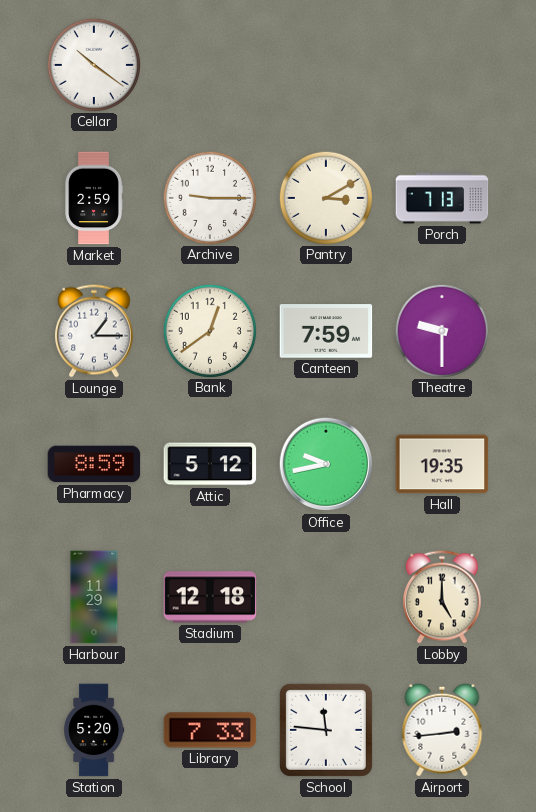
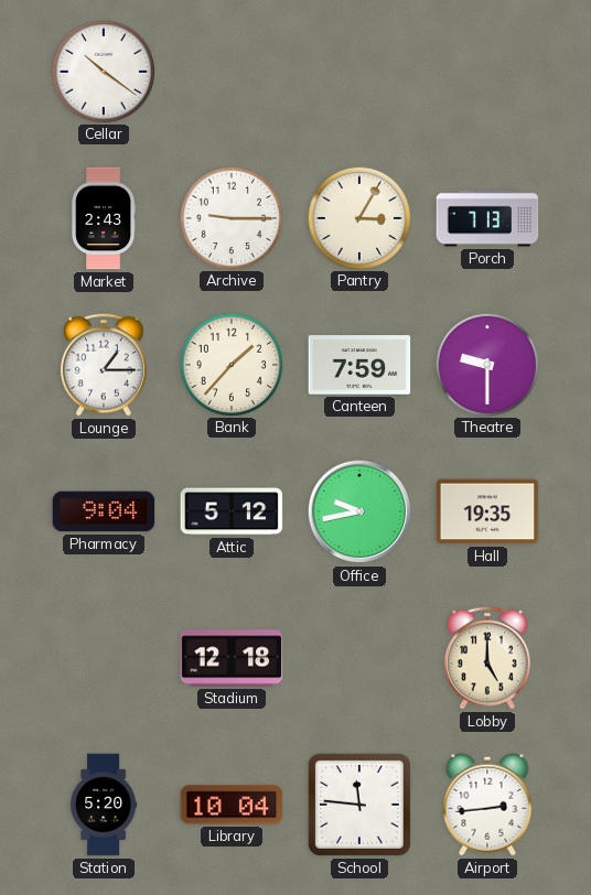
Market: 2:59 -> 2:43 (104, 218)
Pantry: 3:10 -> 3:05 (358, 217)
Bank: 12:39 -> 1:37 (230, 364)
Pharmacy: 8:59 -> 9:04 (104, 511)
Harbour: 11:29 -> none (94, 597)
Library: 7:33 -> 10:04 (232, 805)
